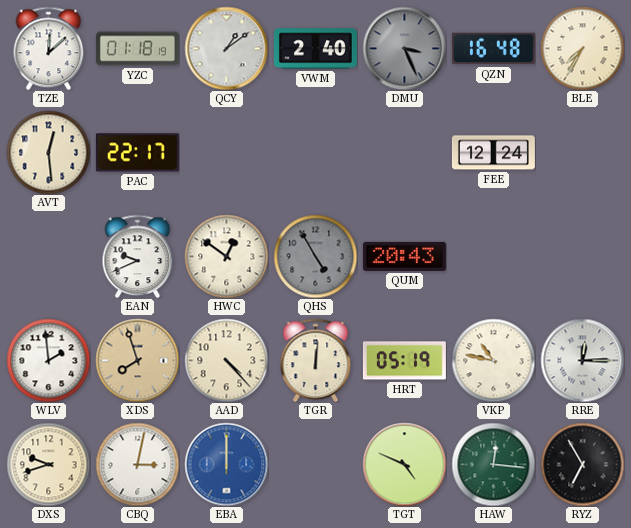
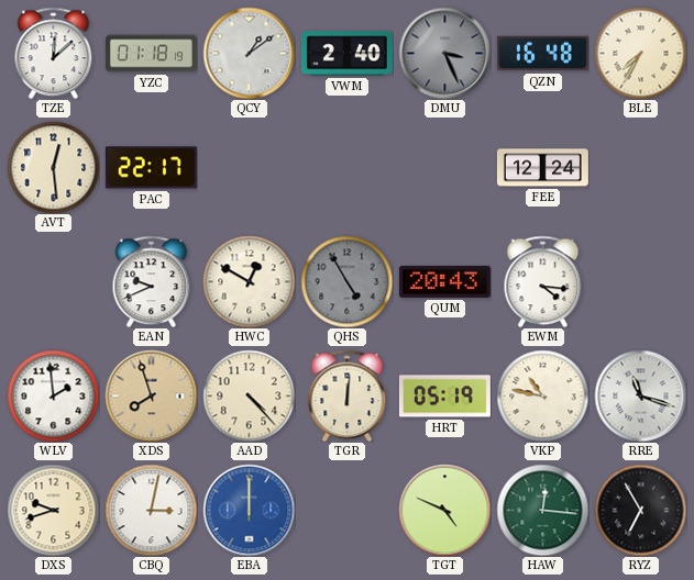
HWC: 12:51 -> 12:50 (249, 281)
EWM: none -> 4:16 (543, 281)
RRE: 12:15 -> 11:18 (640, 395)
